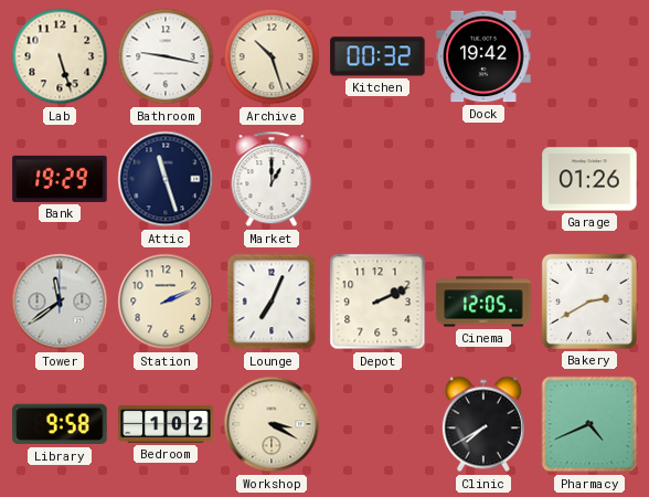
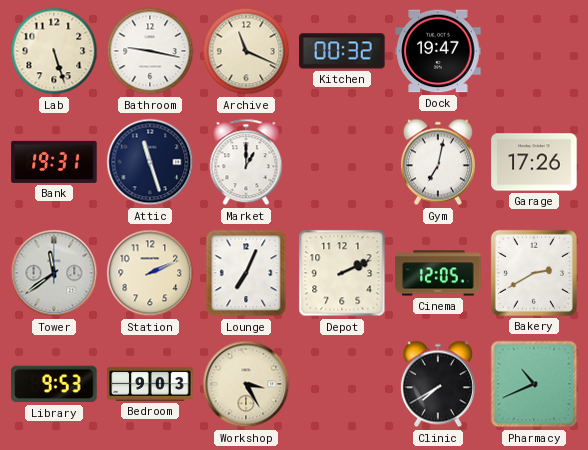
Archive: 10:27 -> 11:19 (246, 51)
Dock: 19:42 -> 19:47 (438, 51)
Bank: 19:29 -> 19:31 (54, 162)
Gym: none -> 7:02 (438, 162)
Garage: 01:26 -> 17:26 (534, 162)
Library: 9:58 -> 9:53 (54, 384)
Bedroom: 1:02 -> 9:03 (150, 384)
Workshop: 3:20 -> 3:25 (246, 384)
Pharmacy: 4:41 -> 10:41 (534, 384)
